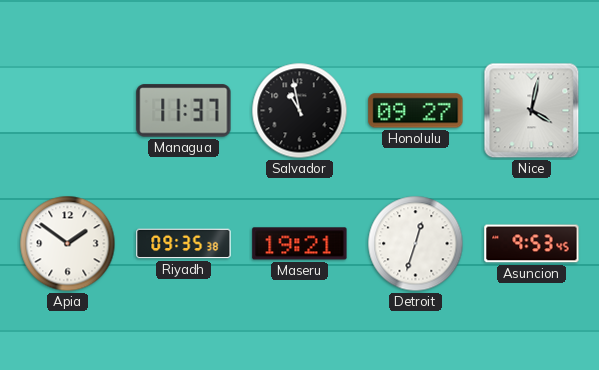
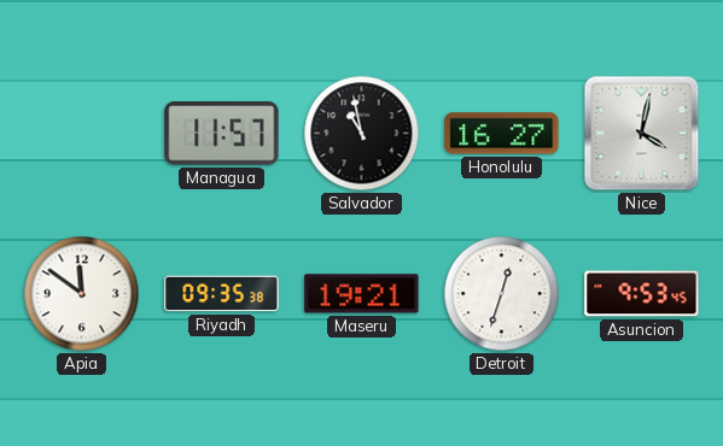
Managua: 11:37 -> 11:57 (222, 134)
Honolulu: 09:27 -> 16:27 (502, 134)
Apia: 1:51 -> 11:51 (82, 294)
